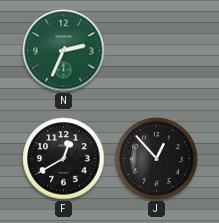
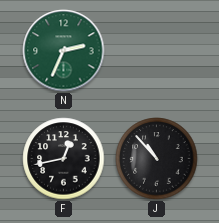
F: 12:40 -> 12:43 (64, 159)
J: 12:53 -> 10:53 (157, 159)
